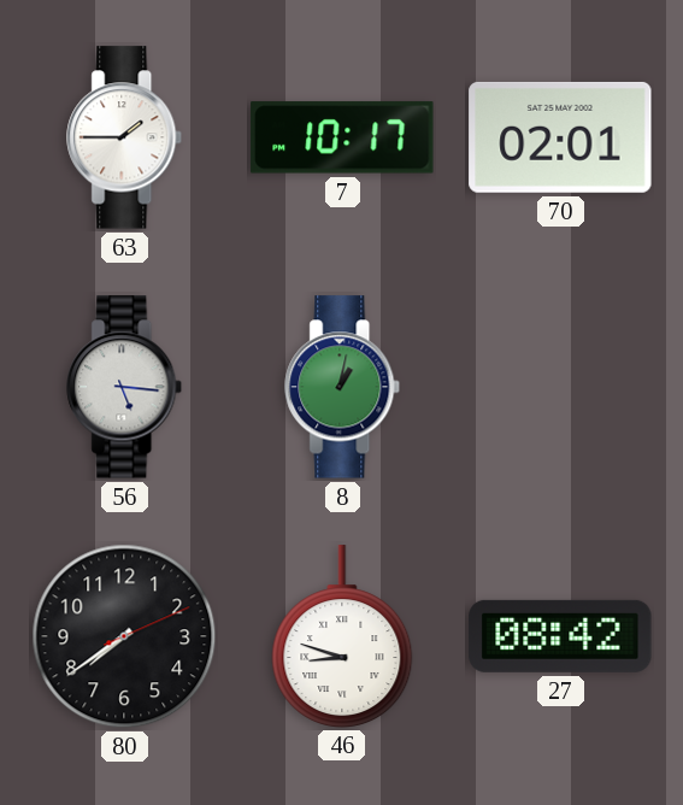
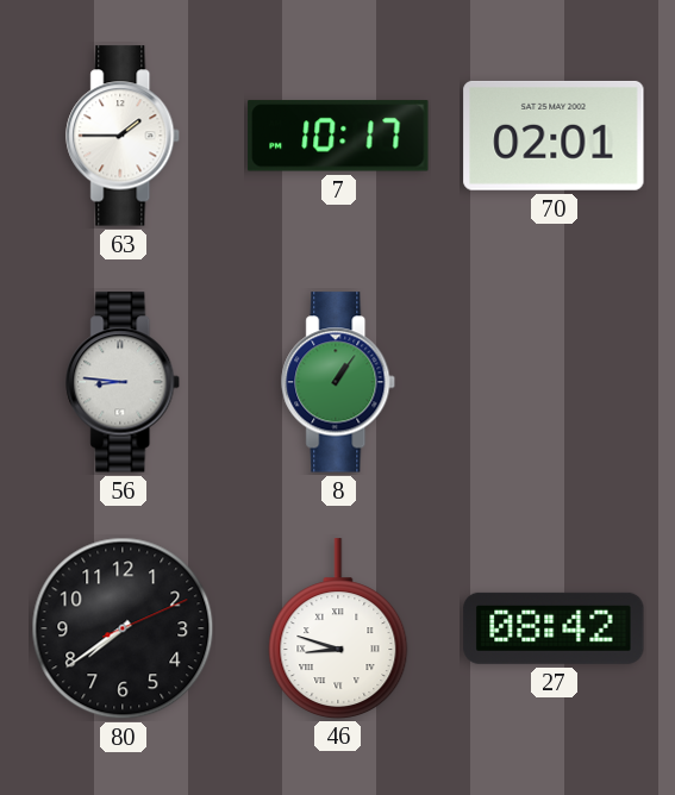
56: 5:16 -> 8:46 (124, 382)
8: 1:02 -> 1:06 (339, 382)
